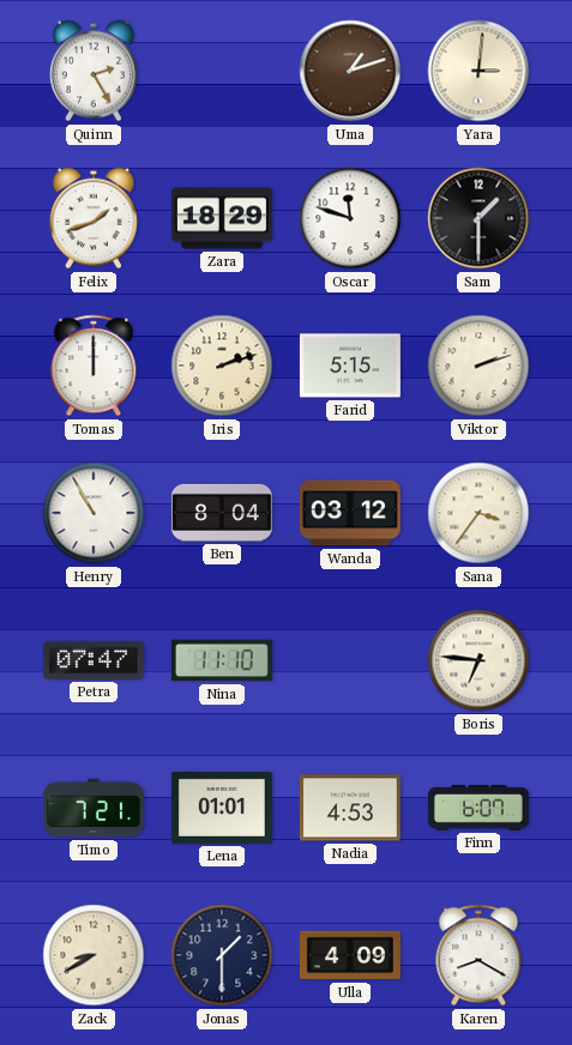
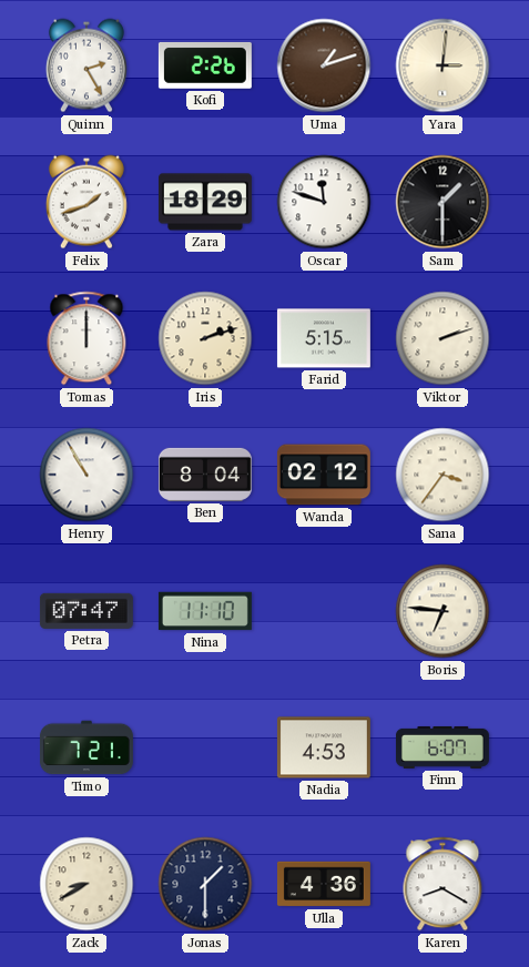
Kofi: none -> 2:26 (205, 65)
Wanda: 03:12 -> 02:12 (324, 475)
Lena: 01:01 -> none (222, 808)
Ulla: 4:09 -> 4:36 (324, 884)
